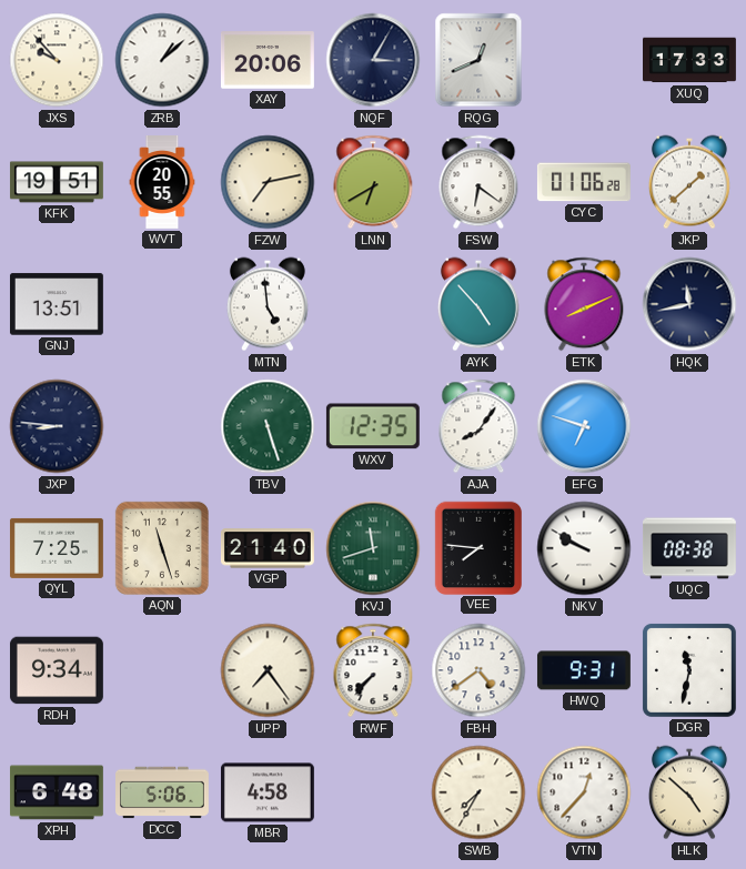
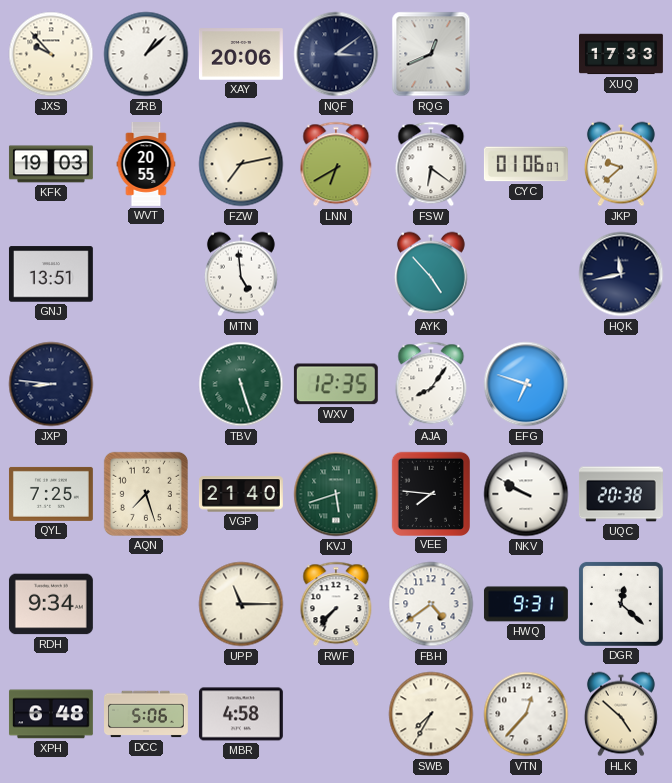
NQF: 3:05 -> 3:09 (336, 54)
KFK: 19:51 -> 19:03 (51, 164)
CYC: 01:06:28 -> 01:06:07 (526, 164)
JKP: 1:38 -> 9:38 (621, 164)
ETK: 8:11 -> none (584, 304)
AQN: 11:27 -> 7:27 (146, 494)
KVJ: 11:42 -> 5:42 (336, 494)
UQC: 08:38 -> 20:38 (621, 494)
UPP: 7:24 -> 11:15 (241, 604)
DGR: 11:32 -> 12:22 (621, 604)
